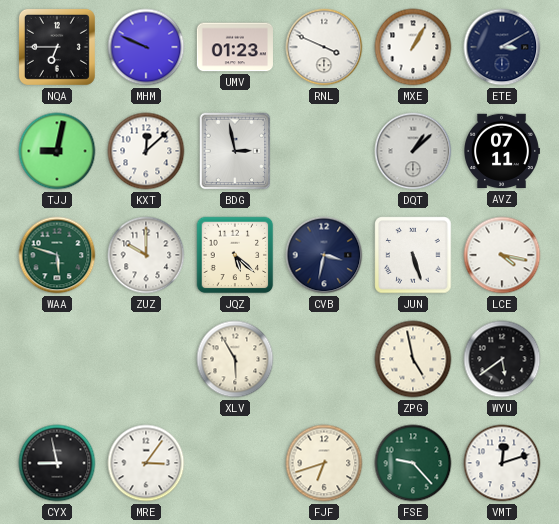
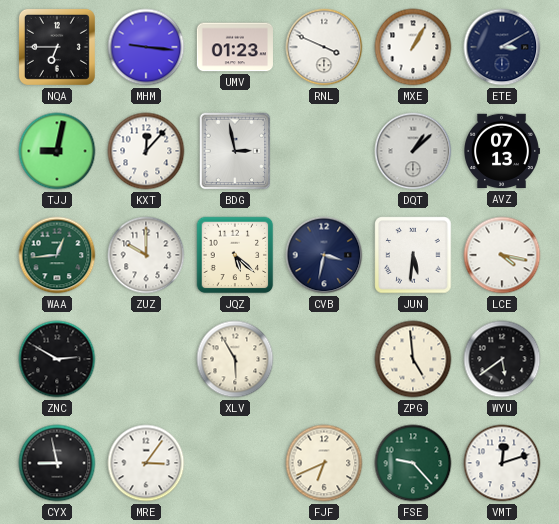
MHM: 9:49 -> 9:16 (146, 47)
KXT: 12:08 -> 12:07 (146, 151)
AVZ: 07:11 -> 07:13 (502, 151)
WAA: 5:48 -> 12:44 (57, 255)
JUN: 5:27 -> 5:31 (413, 255)
ZNC: none -> 2:50 (57, 359)
ZPG: 4:58 -> 4:59 (413, 359)
FJF: 6:42 -> 6:41 (324, 463)
